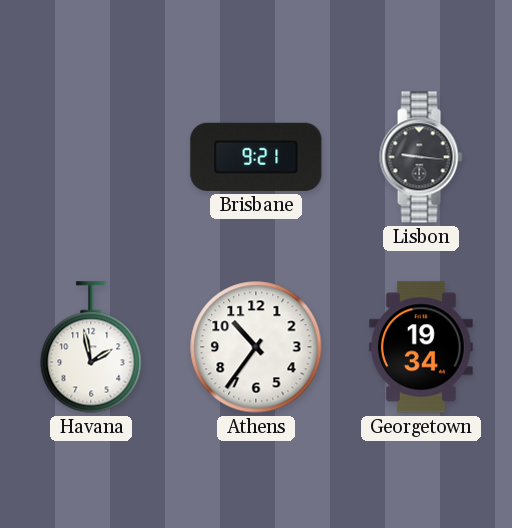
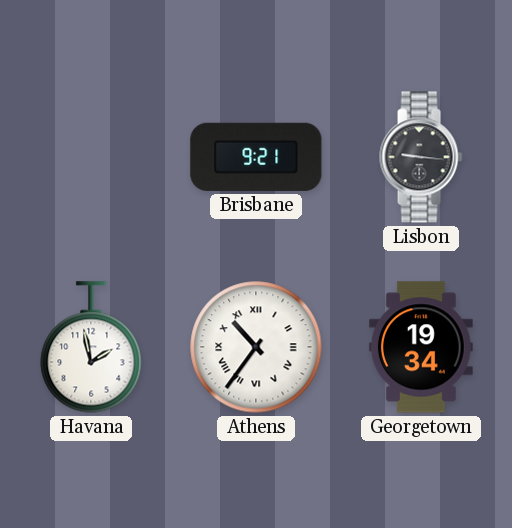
Athens numerals: Arabic -> Roman (256, 347)
